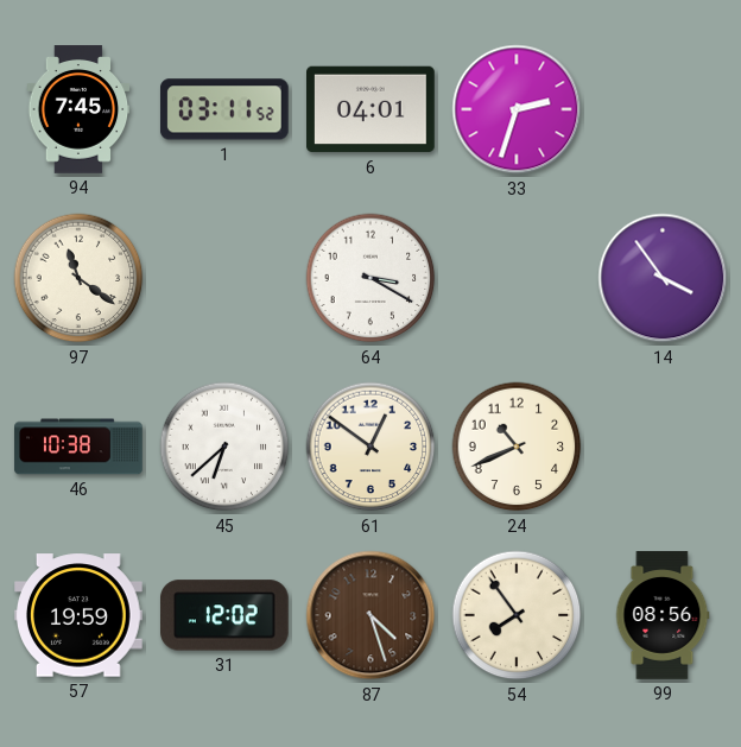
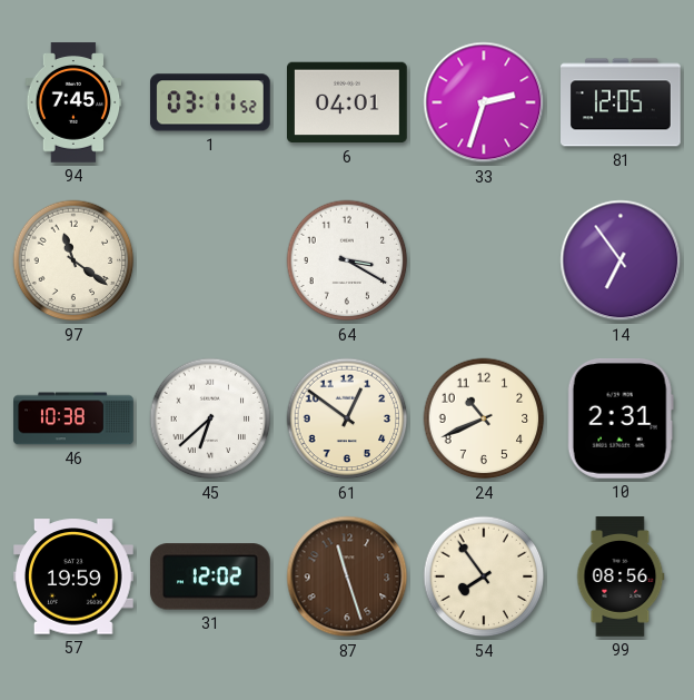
81: none -> 12:05 (622, 102)
14: 3:54 -> 6:54 (621, 260)
10: none -> 2:31 (621, 418)
87: 4:27 -> 11:27 (347, 576)
